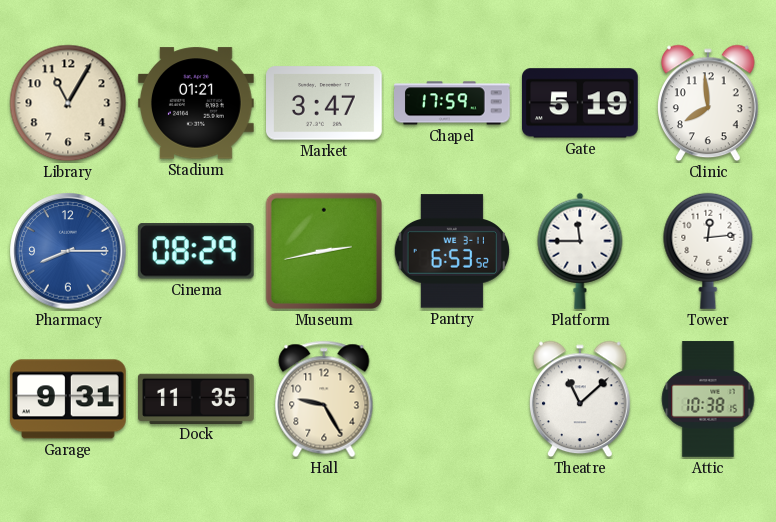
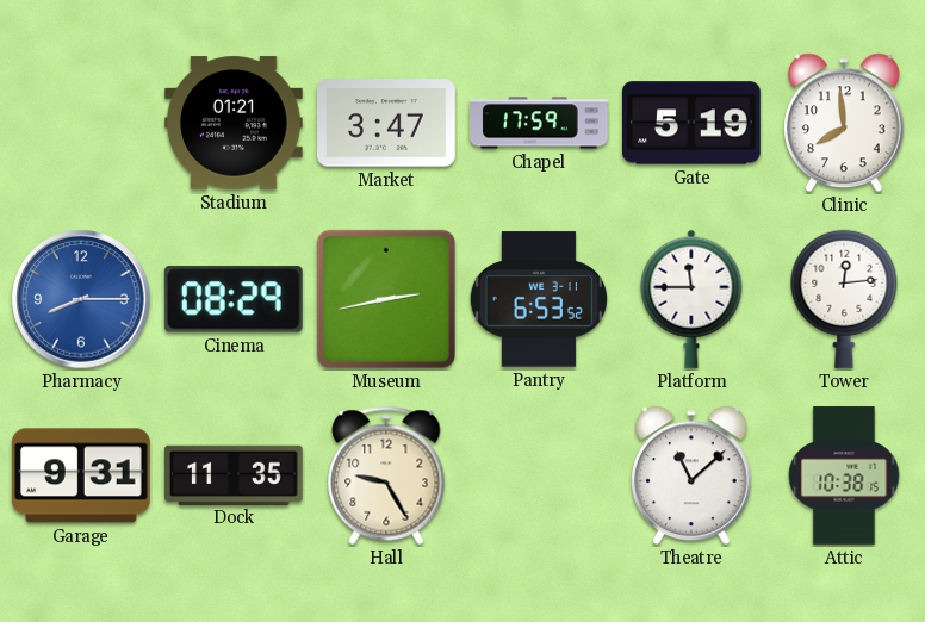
Library: 11:05 -> none (68, 103)
